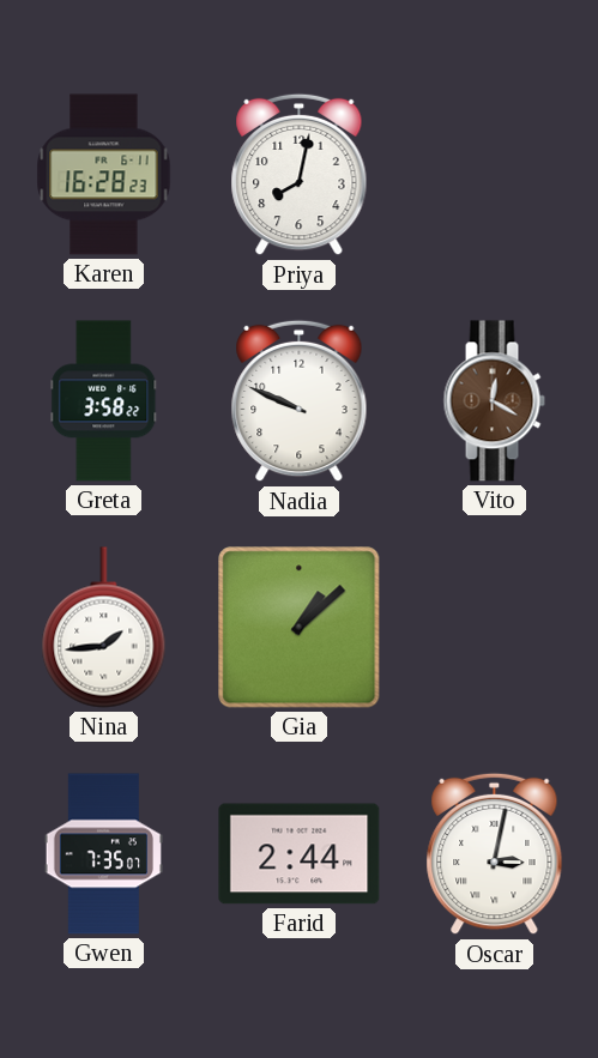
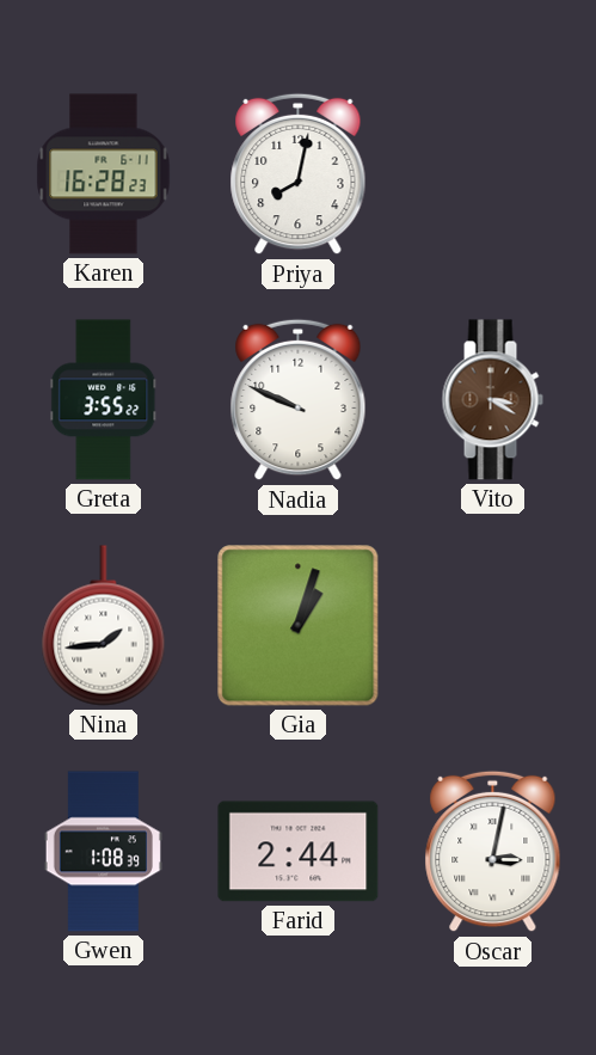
Greta: 3:58 -> 3:55 (104, 400)
Vito: 12:20 -> 3:20 (492, 400)
Gia: 1:08 -> 1:03 (299, 626)
Gwen: 7:35 -> 1:08 (103, 852)
